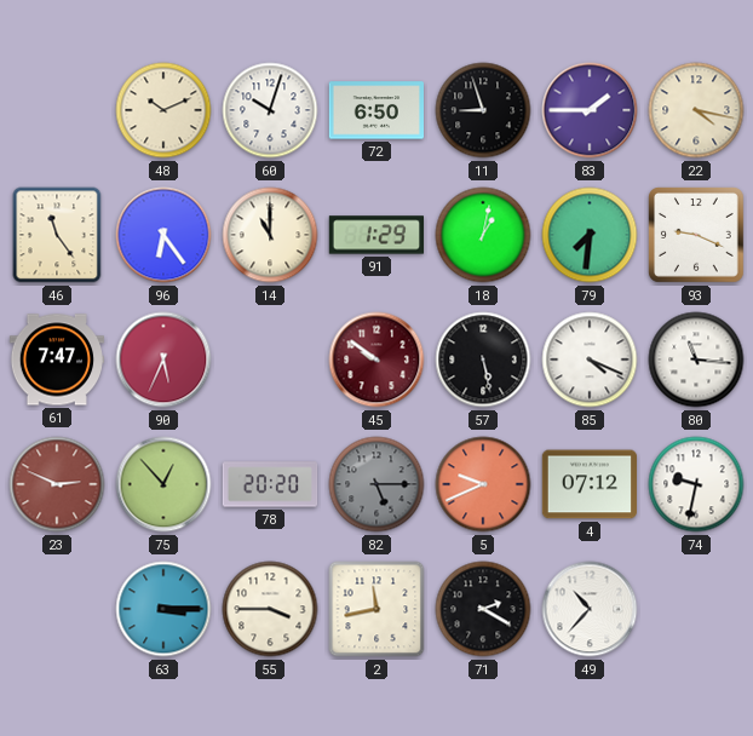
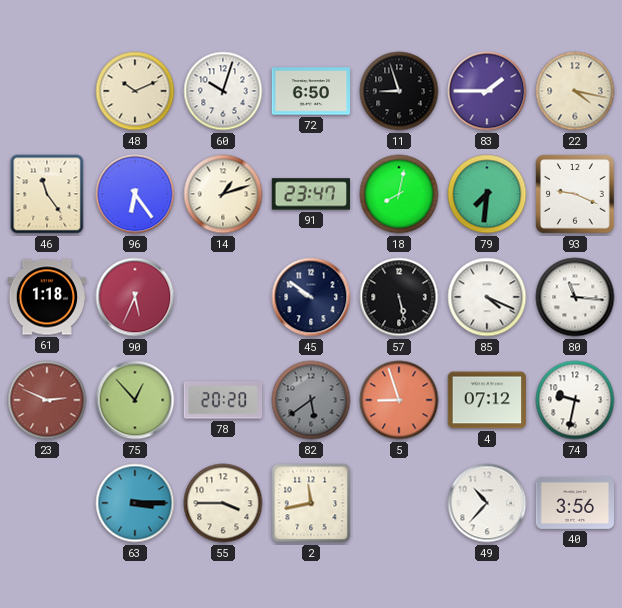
14: 11:00 -> 1:12 (223, 194)
91: 1:29 -> 23:47 (311, 194)
18: 1:02 -> 8:02 (399, 194)
61: 7:47 -> 1:18 (46, 297)
45 dial: burgundy -> navy (311, 297)
82: 5:15 -> 5:39 (311, 400)
5: 9:41 -> 8:57 (399, 400)
71: 2:20 -> none (483, 609)
40: none -> 3:56 (575, 503)
